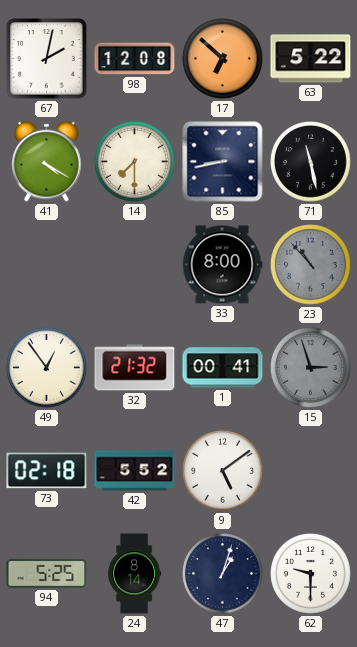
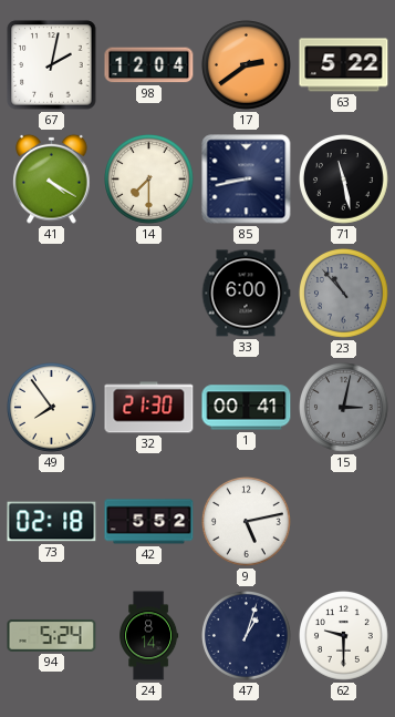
98: 12:08 -> 12:04 (149, 65)
17: 6:52 -> 2:39 (247, 65)
33: 8:00 -> 6:00 (246, 294)
49: 12:54 -> 7:54 (52, 408)
32: 21:32 -> 21:30 (149, 408)
15: 2:57 -> 3:02 (344, 408)
9: 5:09 -> 5:13 (247, 522)
94: 5:25 -> 5:24 (52, 635)
